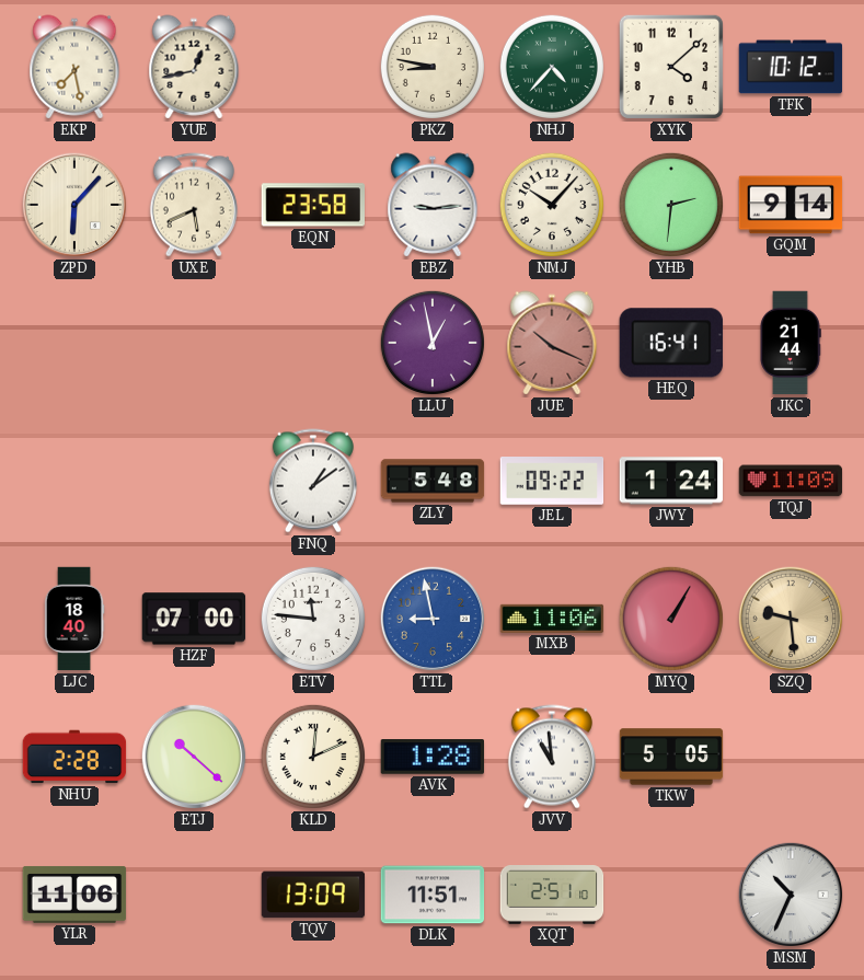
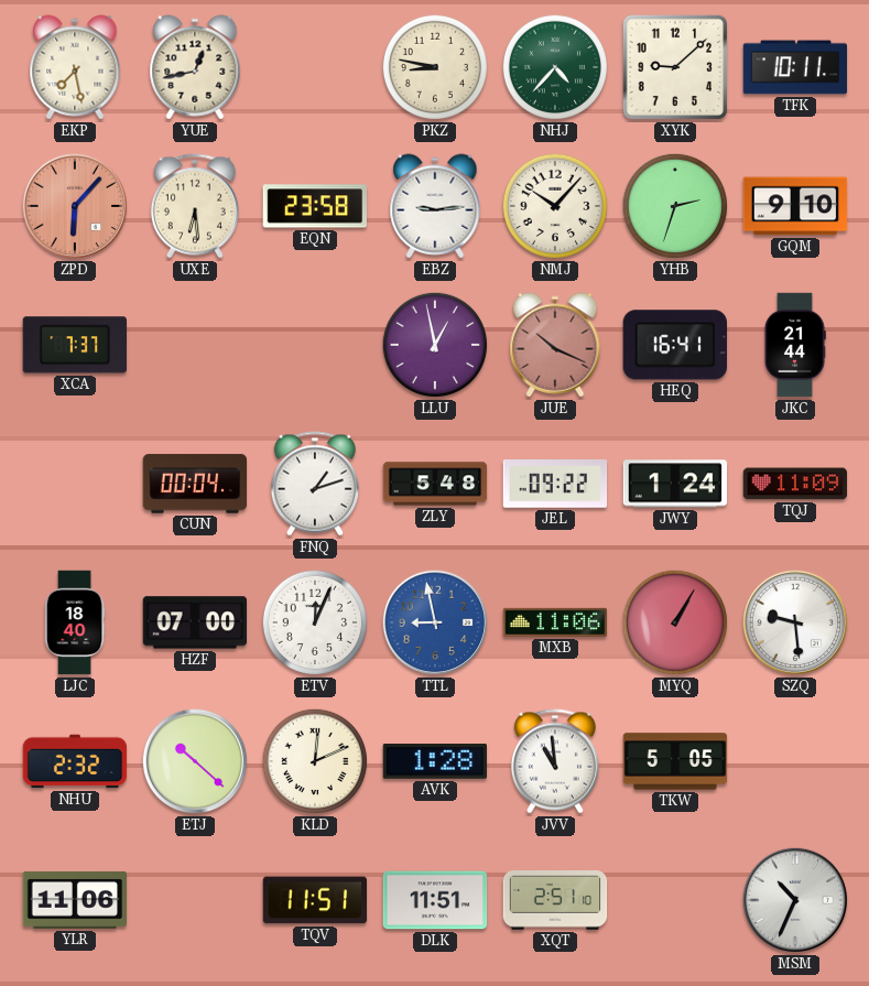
XYK: 4:08 -> 9:08 (675, 67)
TFK: 10:12 -> 10:11 (795, 67)
ZPD dial: cream -> salmon (75, 206)
UXE: 5:41 -> 6:29 (195, 206)
YHB: 2:31 -> 2:33 (675, 206)
GQM: 9:14 -> 9:10 (795, 206)
XCA: none -> 7:37 (74, 345)
CUN: none -> 00:04 (195, 484)
FNQ: 1:09 -> 1:12 (315, 484)
ETV: 11:46 -> 12:04 (315, 622)
SZQ dial: champagne -> white (795, 622)
NHU: 2:28 -> 2:32 (75, 761)
TQV: 13:09 -> 11:51 (315, 900)
